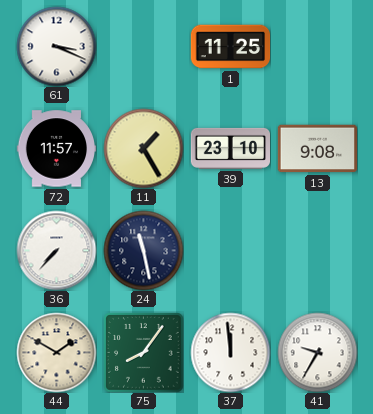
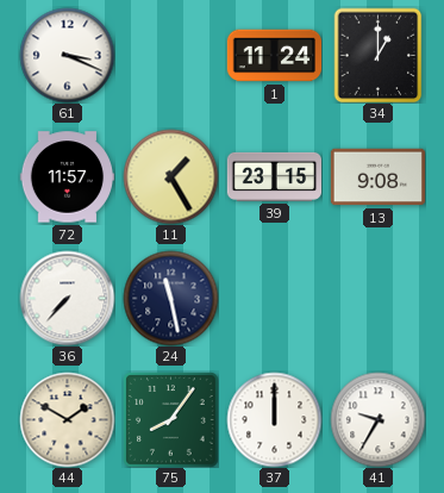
1: 11:25 -> 11:24 (274, 56)
34: none -> 1:00 (379, 55)
39: 23:10 -> 23:15 (274, 176)
37: 11:59 -> 12:00 (274, 419)
